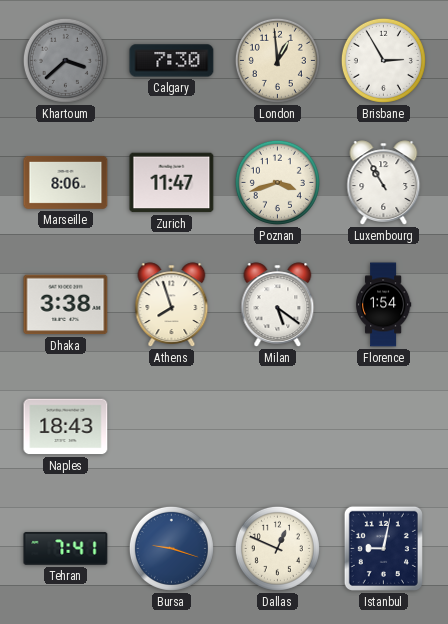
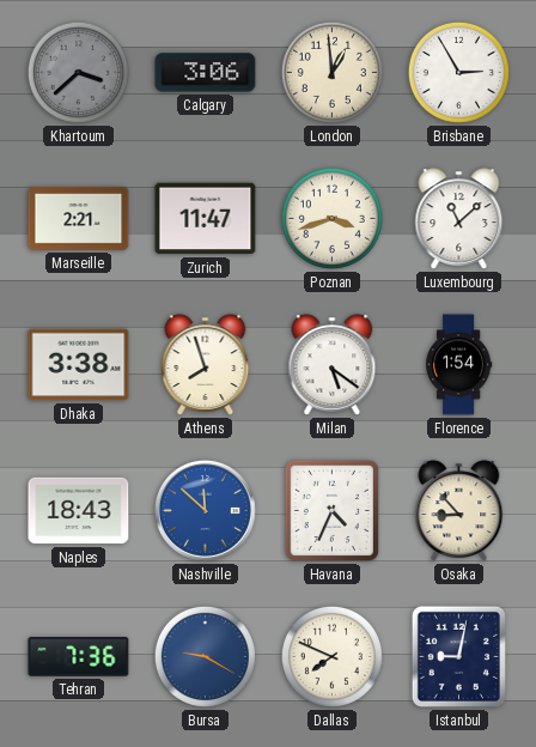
Calgary: 7:30 -> 3:06 (206, 73)
Marseille: 8:06 -> 2:21 (79, 218)
Luxembourg: 10:55 -> 11:08 (459, 219)
Nashville: none -> 11:52 (205, 510)
Havana: none -> 4:34 (331, 510)
Osaka: none -> 8:53 (459, 511)
Tehran: 7:41 -> 7:36 (79, 657)
Bursa: 9:18 -> 9:20 (205, 656)
Dallas: 12:49 -> 7:49 (331, 656)
